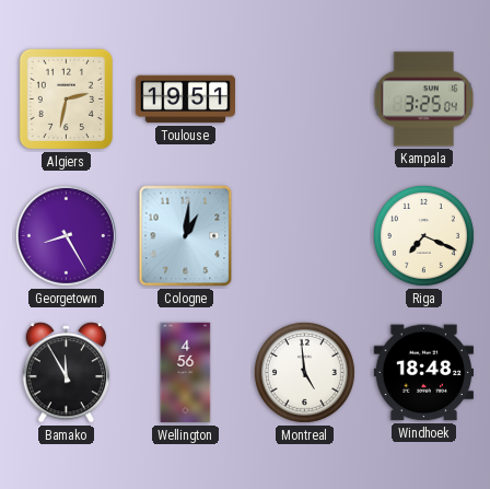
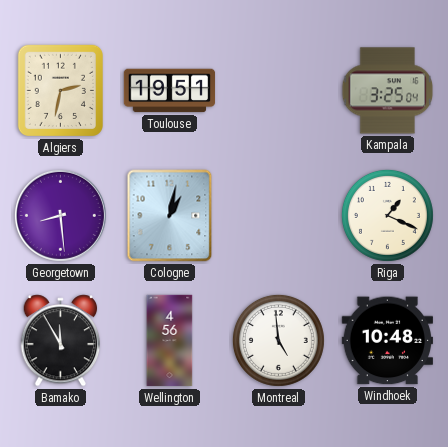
Georgetown: 8:25 -> 8:29 (60, 215)
Cologne: 1:01 -> 1:02 (170, 216)
Riga: 7:19 -> 1:19 (387, 215)
Windhoek: 18:48 -> 10:48 (387, 341)
